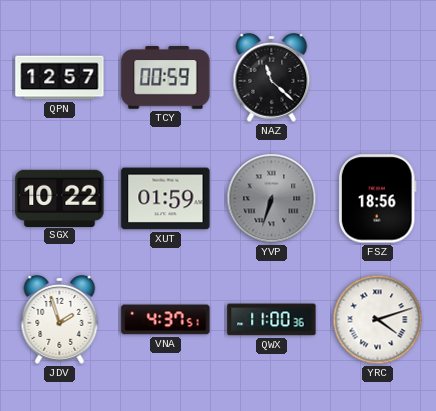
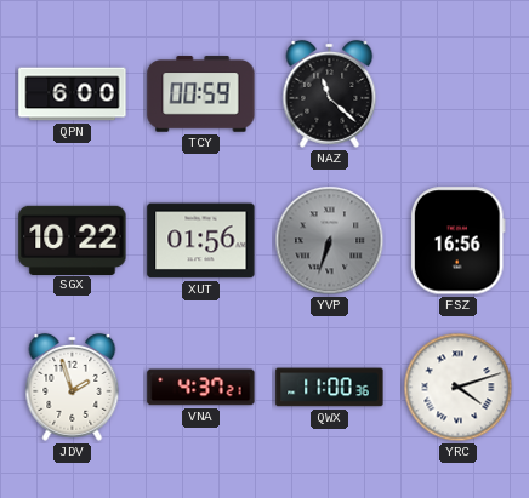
QPN: 12:57 -> 6:00 (73, 95)
XUT: 01:59 -> 01:56 (201, 241)
FSZ: 18:56 -> 16:56 (457, 241)
VNA: 4:37:51 -> 4:37:21 (201, 388)
